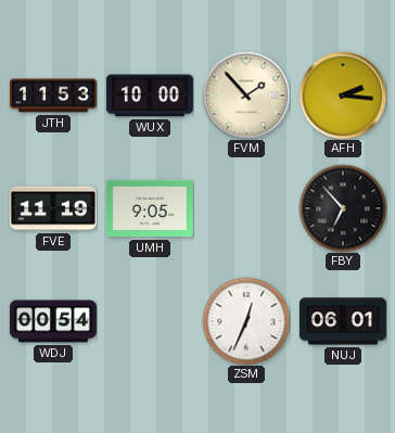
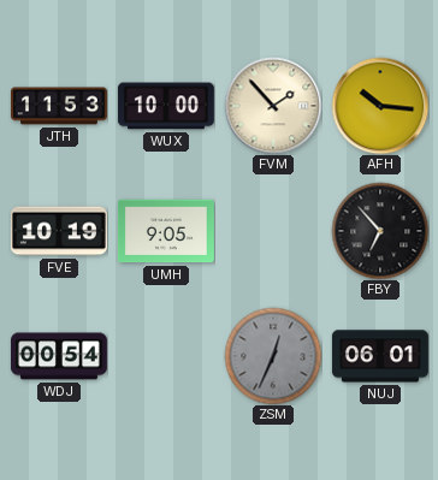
AFH: 2:16 -> 10:16 (380, 106)
FVE: 11:19 -> 10:19 (59, 231)
ZSM dial: white -> grey (273, 356)
